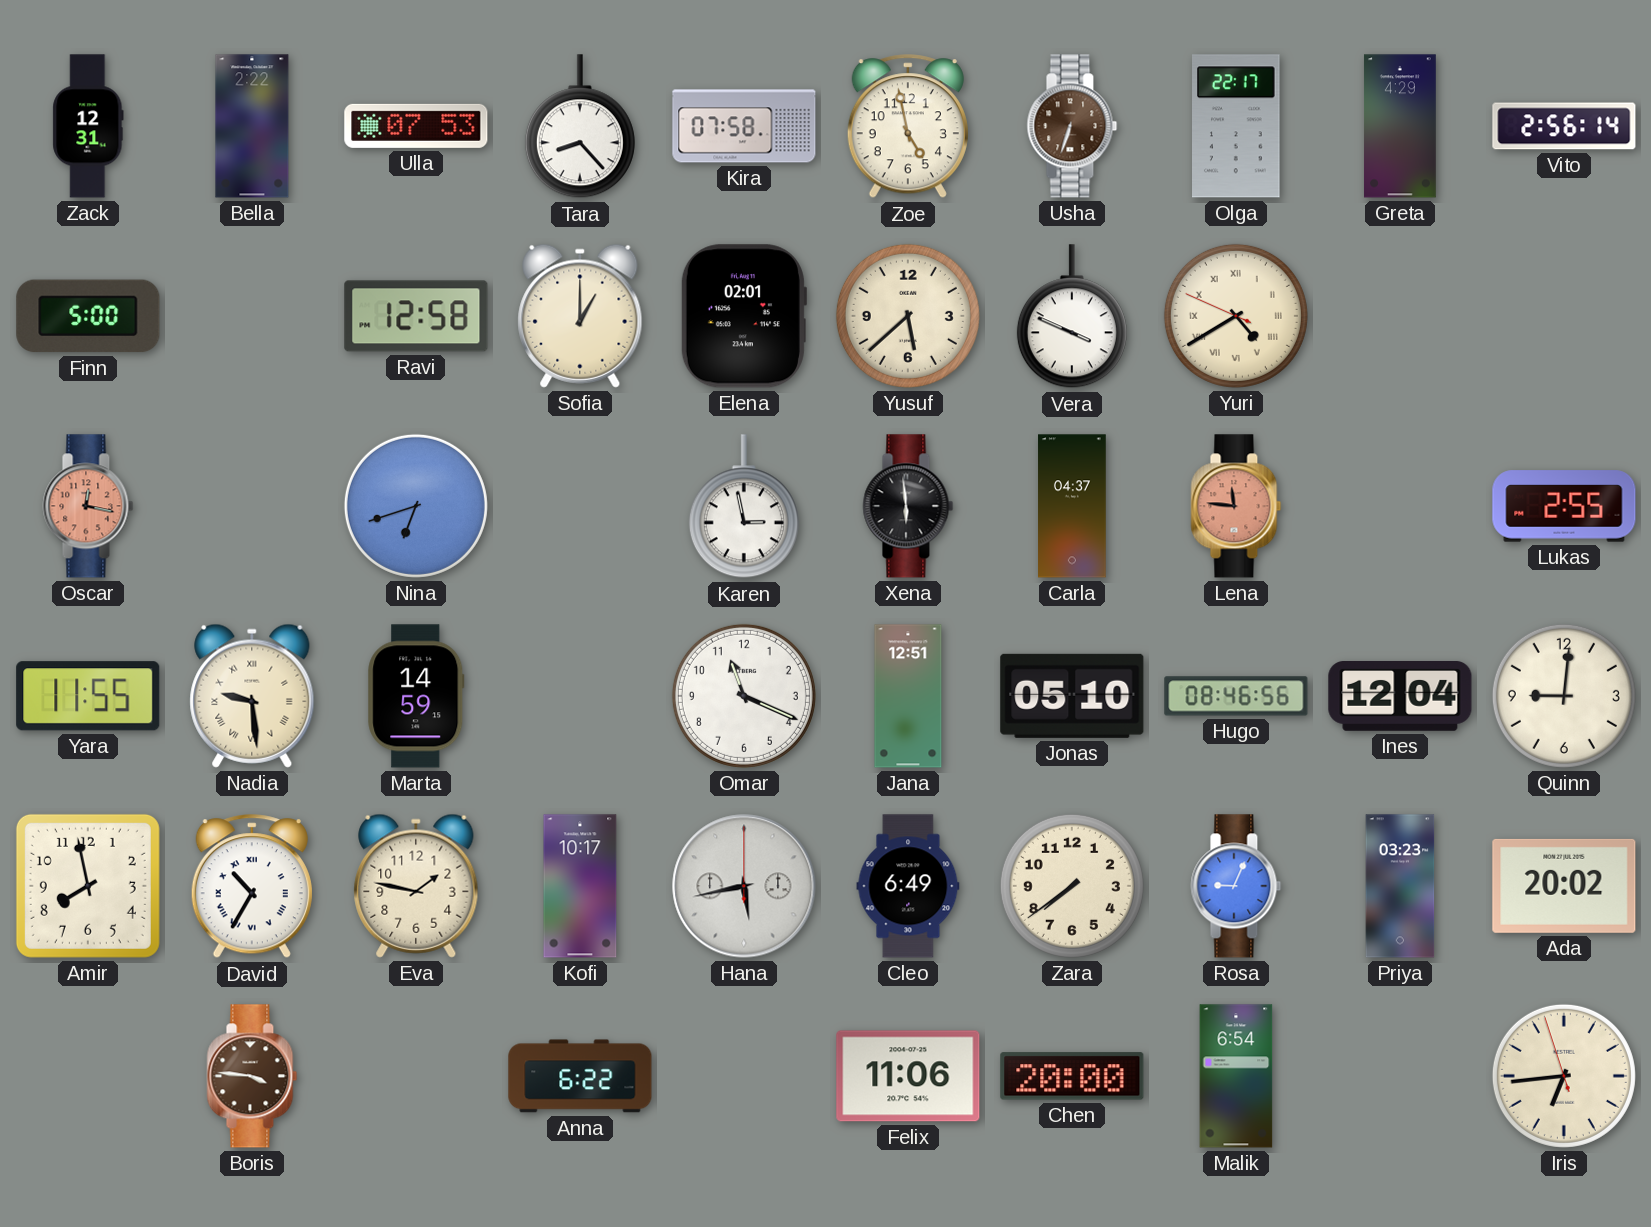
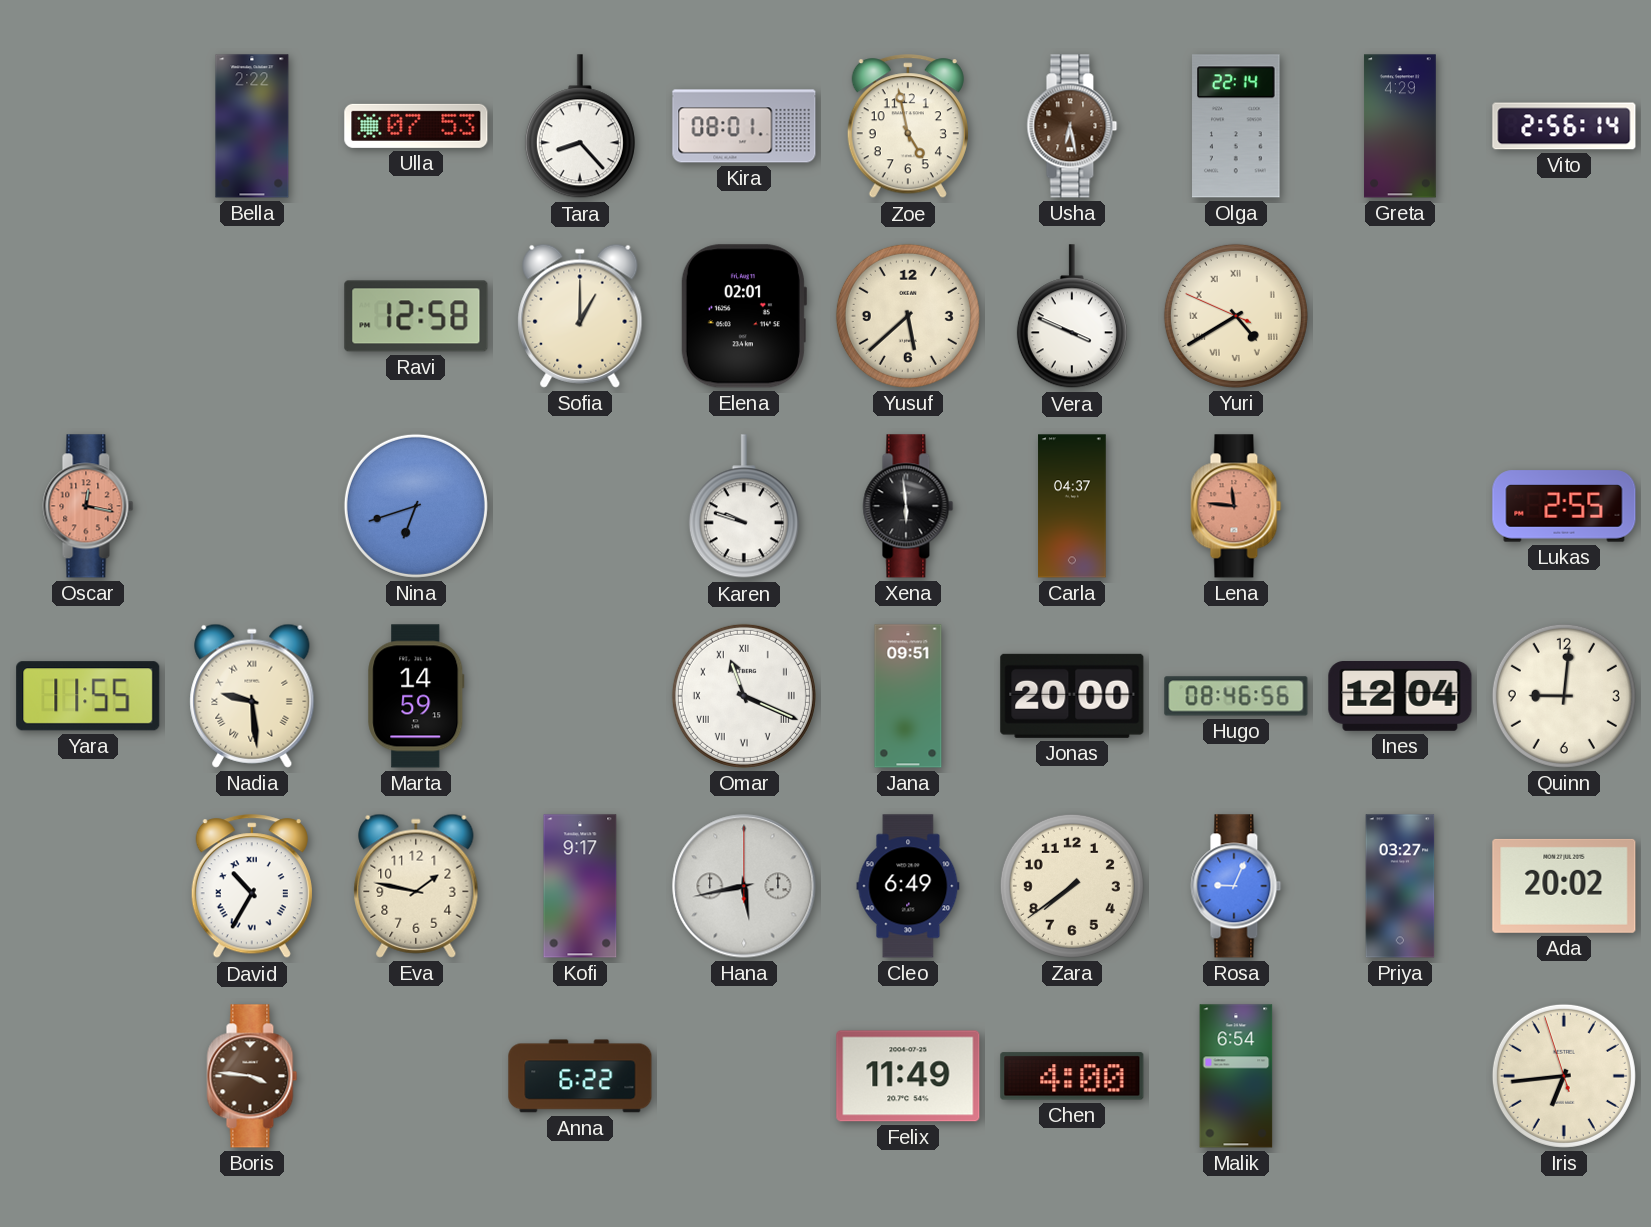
Zack: 12:31 -> none (88, 126)
Kira: 07:58 -> 08:01 (744, 126)
Usha: 6:33 -> 6:28 (1072, 126)
Olga: 22:17 -> 22:14 (1236, 126)
Finn: 5:00 -> none (88, 316)
Karen: 2:58 -> 9:48 (744, 507)
Omar numerals: Arabic -> Roman (744, 696)
Jana: 12:51 -> 09:51 (908, 696)
Jonas: 05:10 -> 20:00 (1072, 696)
Amir: 7:58 -> none (88, 886)
Kofi: 10:17 -> 9:17 (580, 886)
Priya: 03:23 -> 03:27 (1400, 886)
Felix: 11:06 -> 11:49 (908, 1076)
Chen: 20:00 -> 4:00 (1072, 1076)
